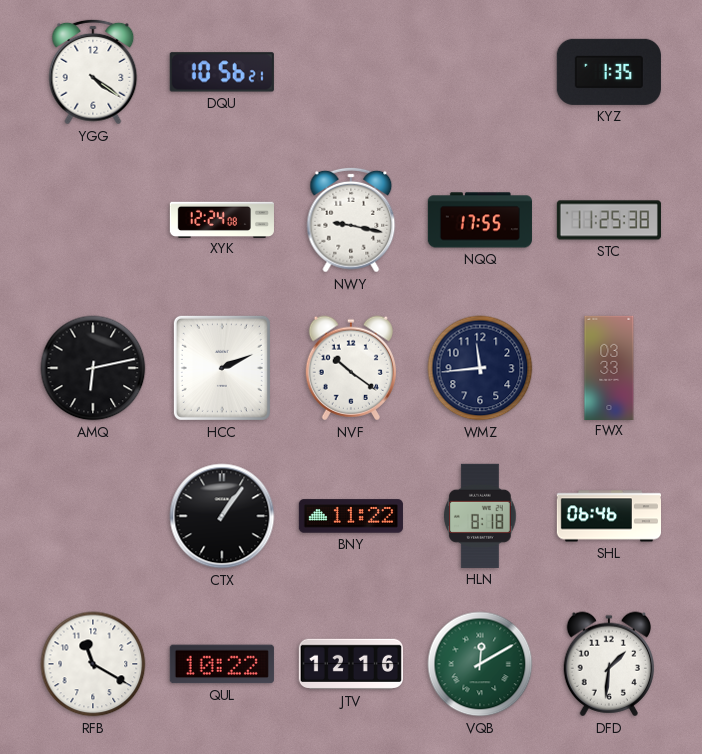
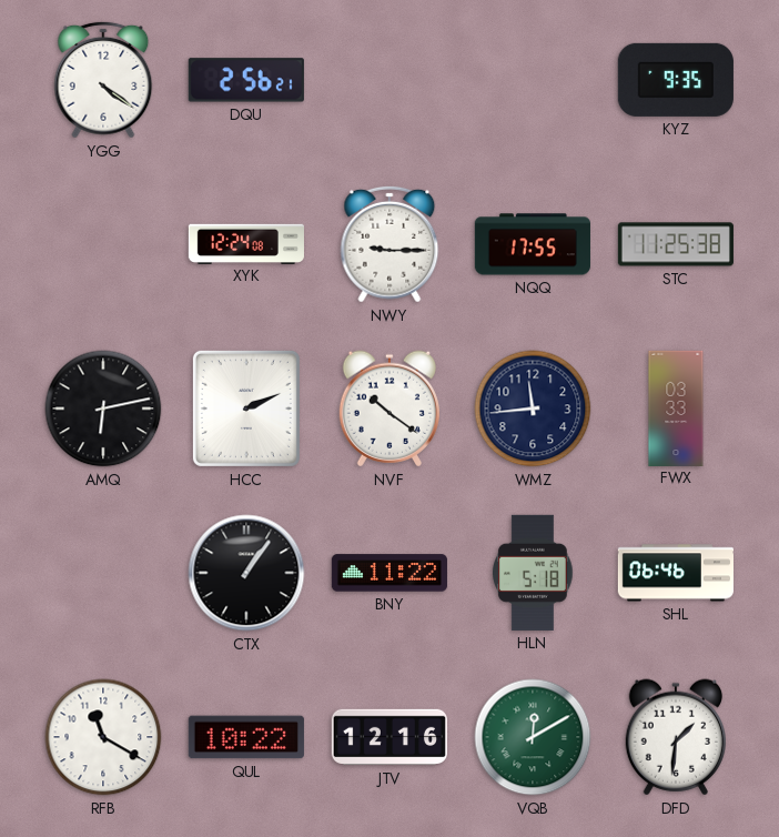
DQU: 10:56 -> 2:56 (246, 80)
KYZ: 1:35 -> 9:35 (676, 80)
NWY: 9:17 -> 9:15 (389, 244)
HLN: 8:18 -> 5:18 (533, 573)
